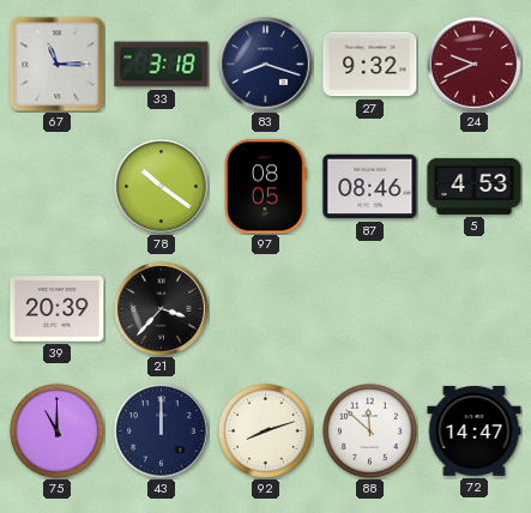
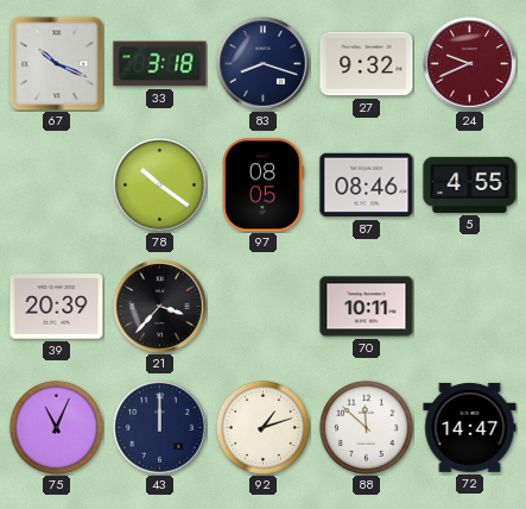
67: 11:15 -> 10:19 (56, 63)
5: 4:53 -> 4:55 (470, 184)
70: none -> 10:11 (367, 307)
75: 11:00 -> 11:04 (56, 427)
92: 8:12 -> 1:12 (262, 427)
